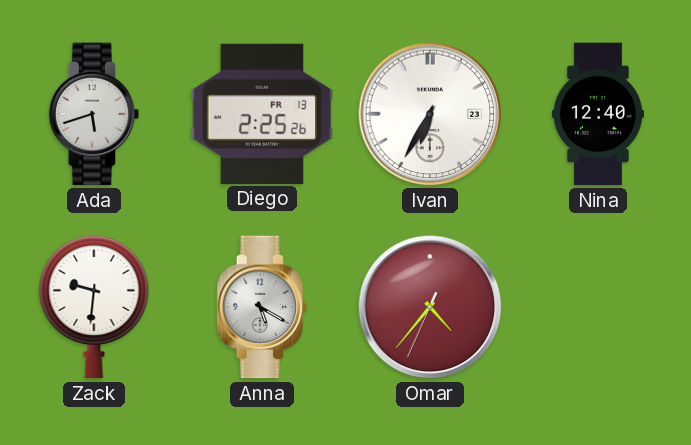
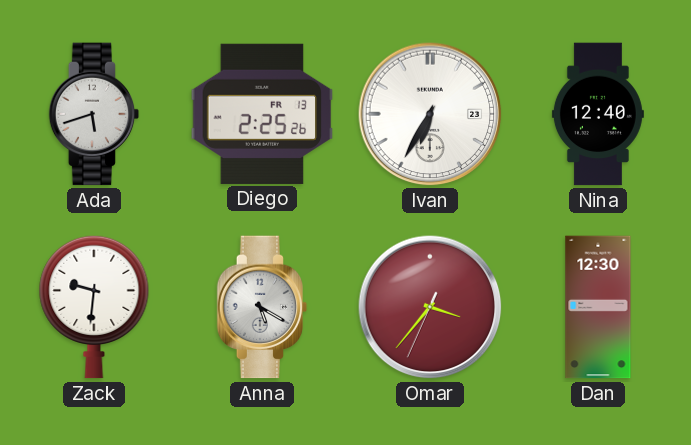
Omar: 4:36 -> 3:36 (430, 307)
Dan: none -> 12:30 (598, 307)
